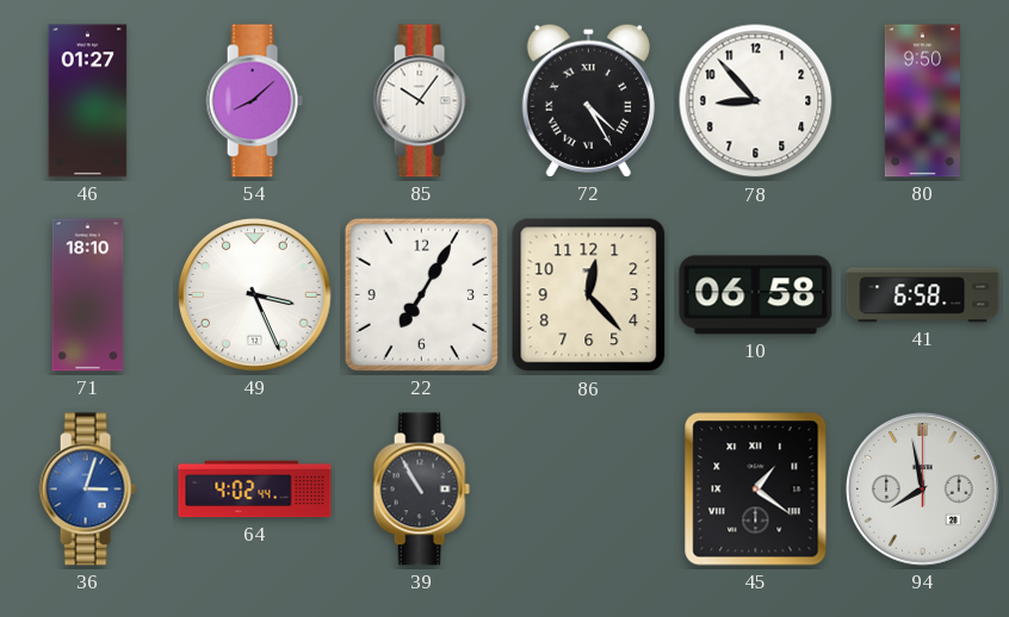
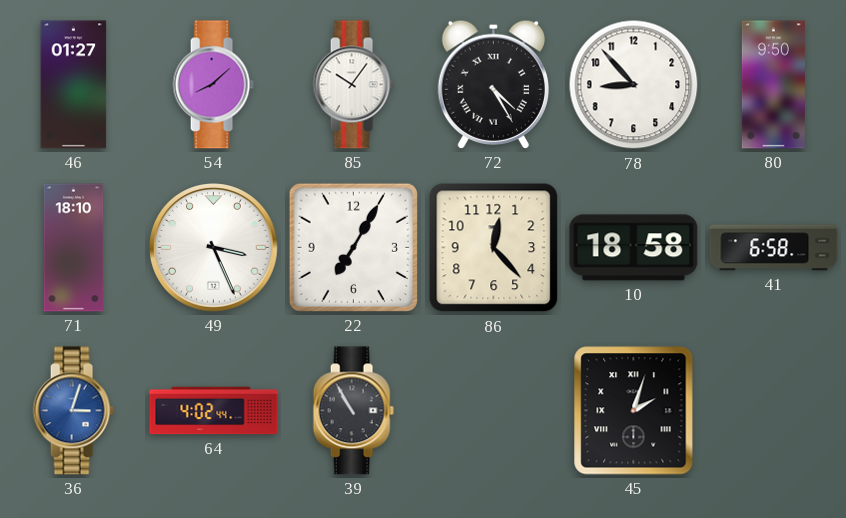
10: 06:58 -> 18:58 (634, 248)
45: 1:21 -> 2:03 (634, 411)
94: 7:58 -> none (923, 490)
